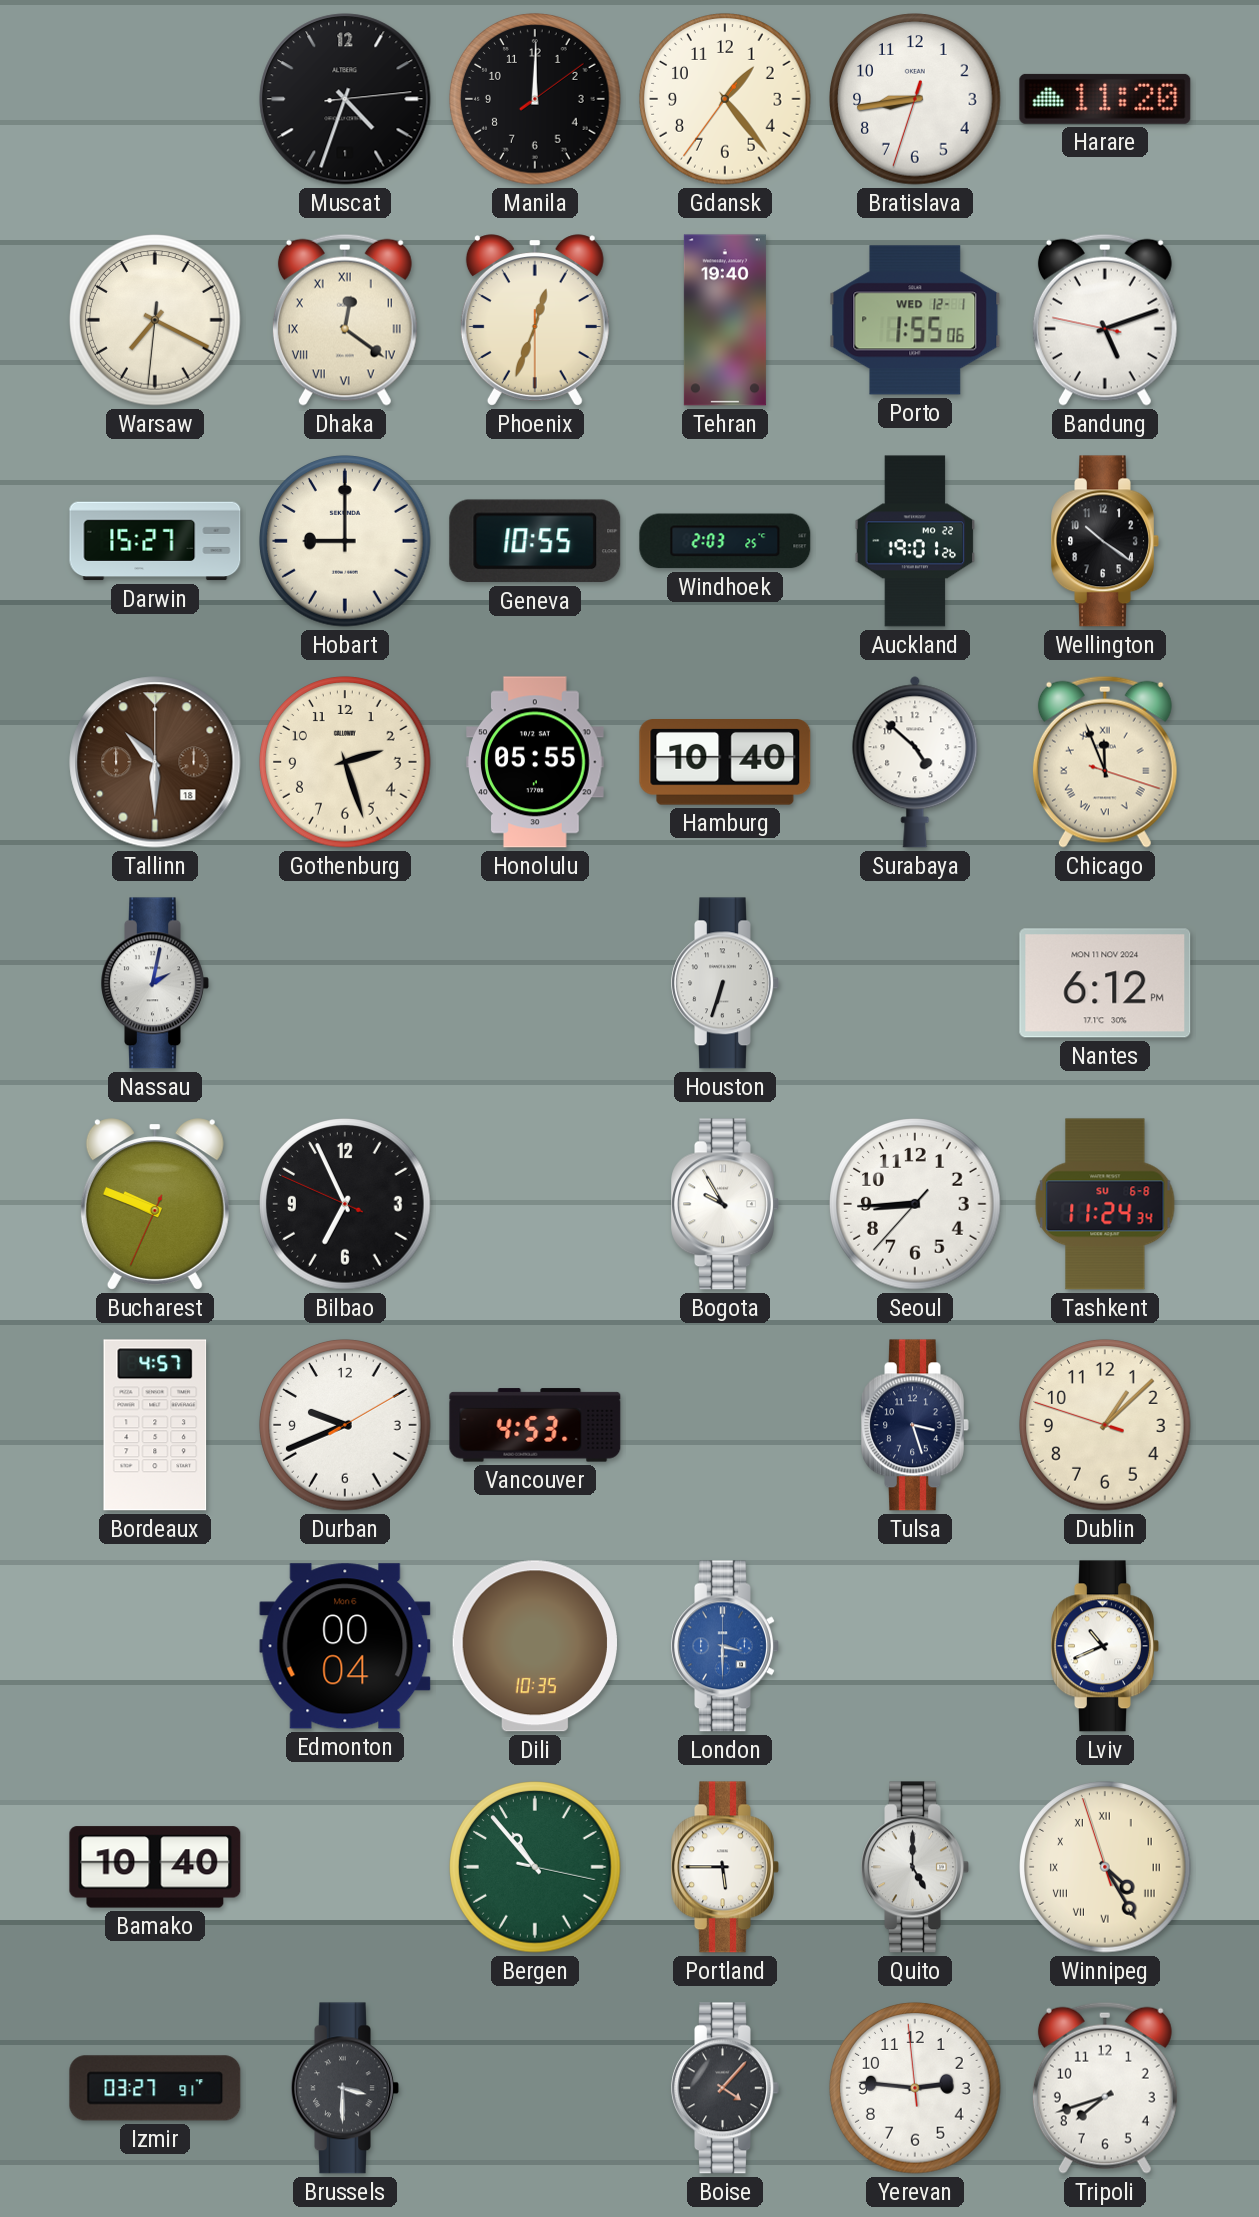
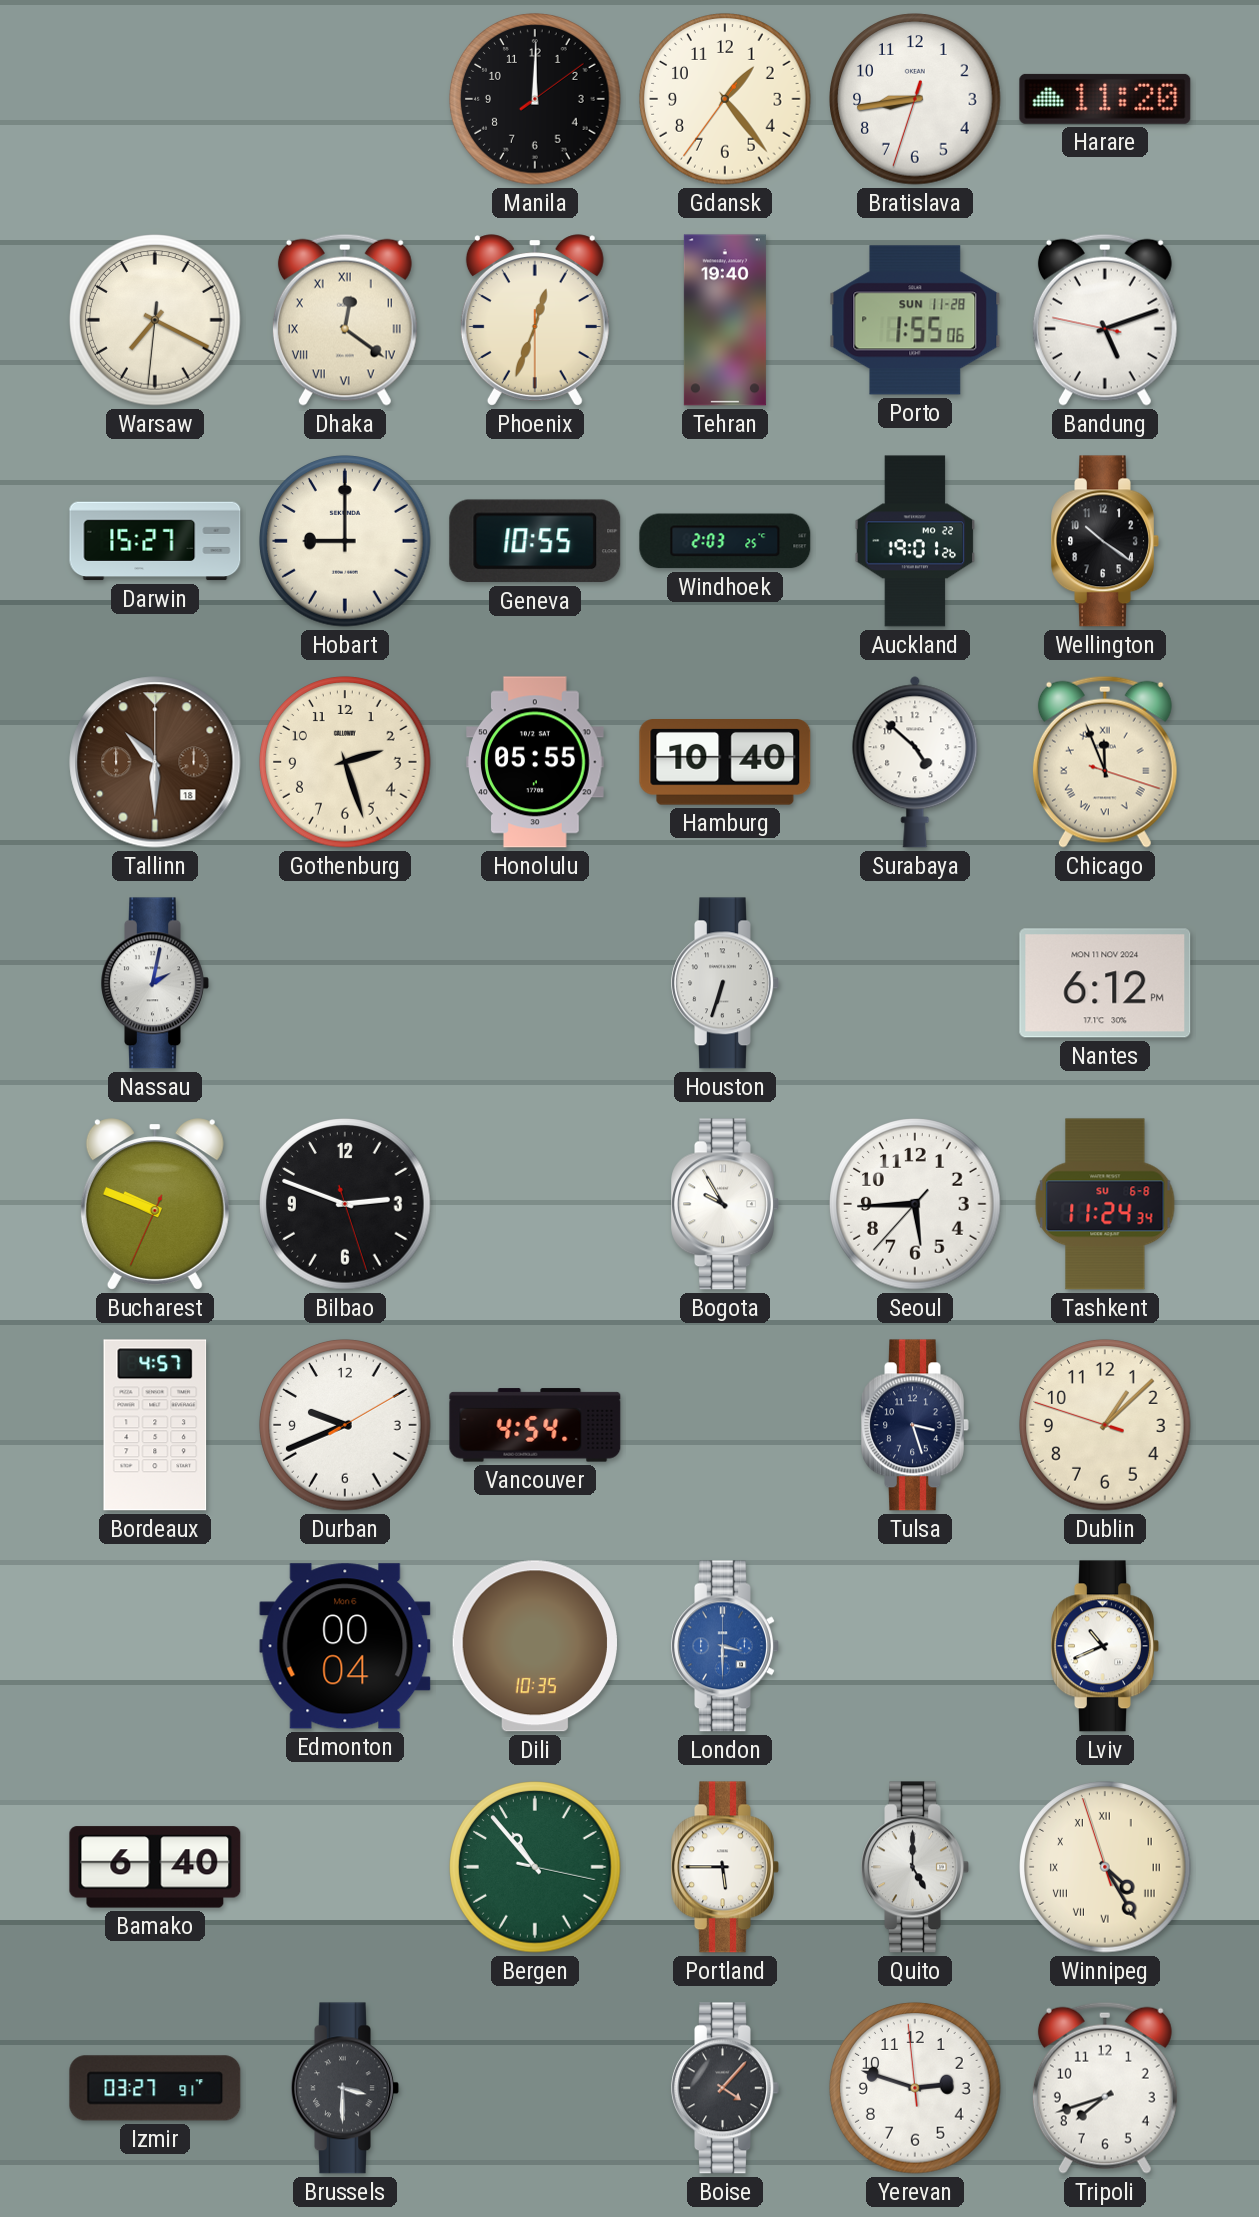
Muscat: 4:33 -> none (345, 99)
Porto date: WED 12-1 -> SUN 11-28 (915, 320)
Bilbao: 6:55 -> 2:48 (345, 1204)
Seoul: 8:44 -> 5:44 (915, 1204)
Vancouver: 4:53 -> 4:54 (535, 1425)
Bamako: 10:40 -> 6:40 (155, 1867)
Yerevan: 2:45 -> 2:47 (915, 2088)
